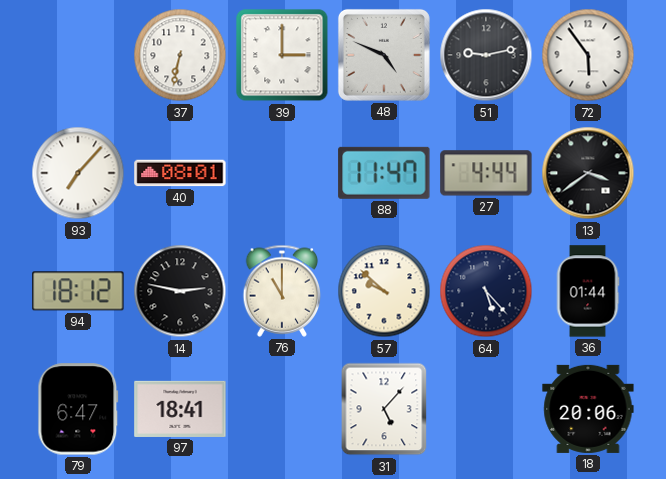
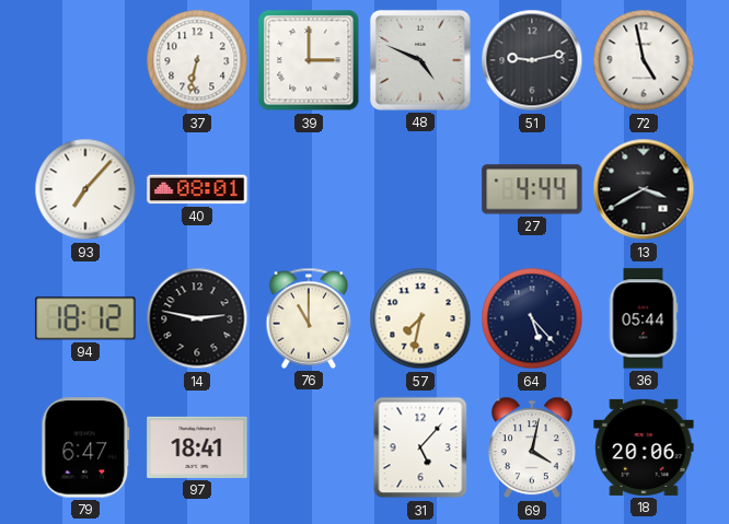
72: 5:54 -> 4:58 (644, 60)
88: 11:47 -> none (384, 173)
13: 3:39 -> 3:40 (644, 189)
57: 9:52 -> 7:32 (420, 318)
36: 01:44 -> 05:44 (644, 318)
69: none -> 4:02 (532, 447)
